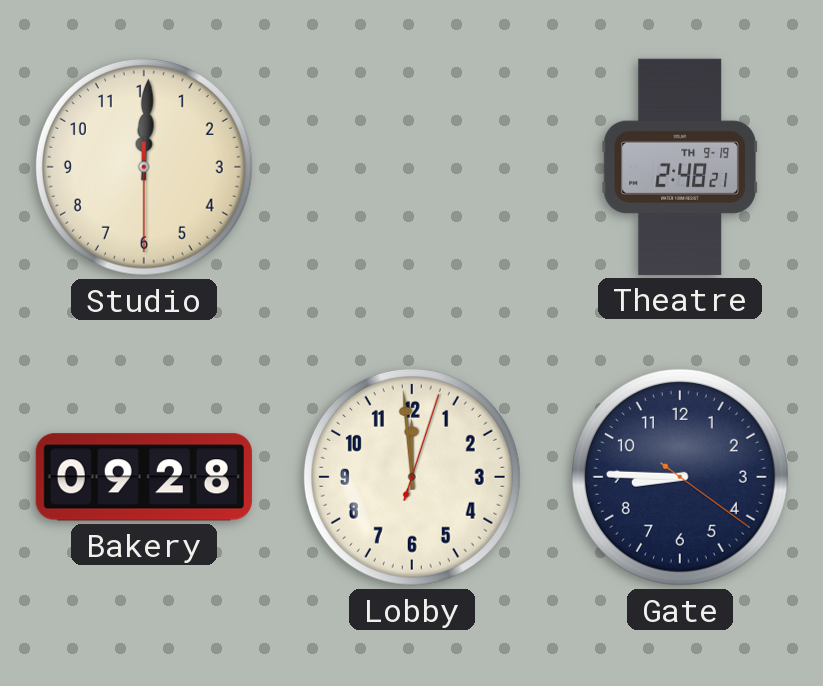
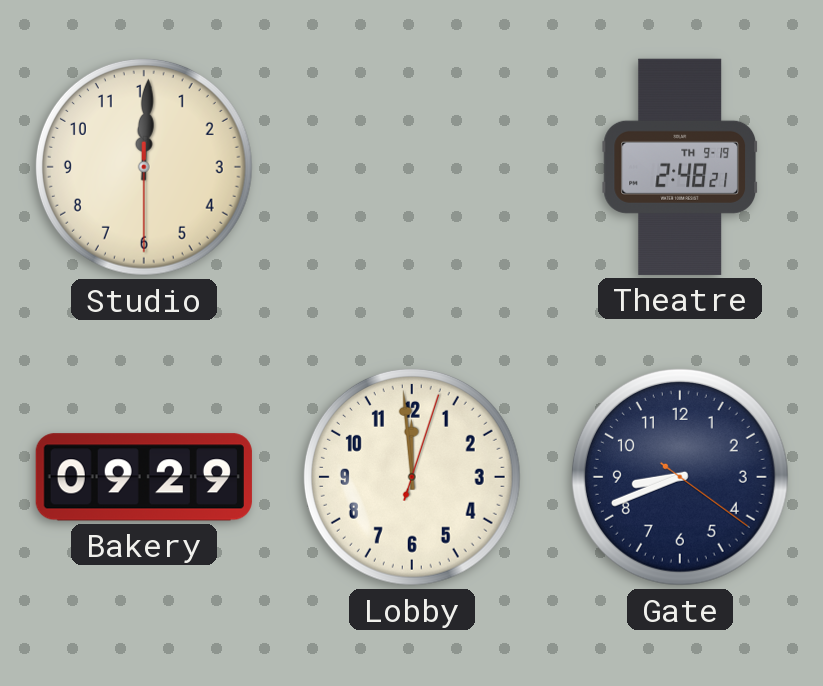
Bakery: 09:28 -> 09:29 (144, 477)
Gate: 8:45 -> 8:41 (680, 477)
